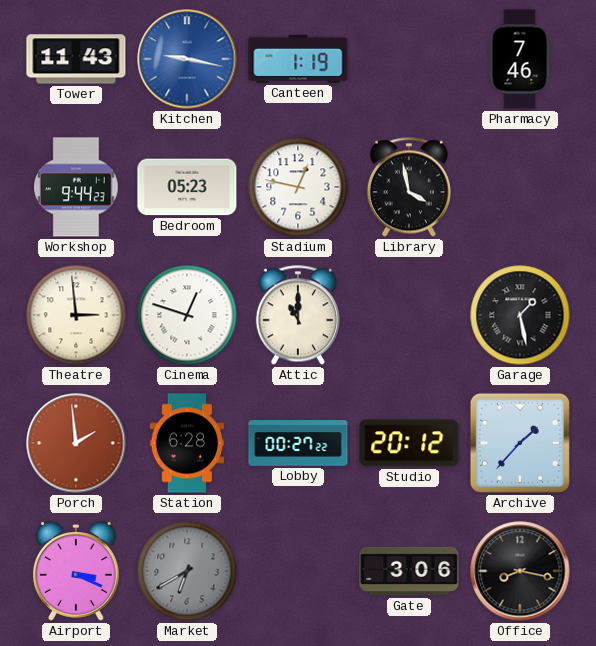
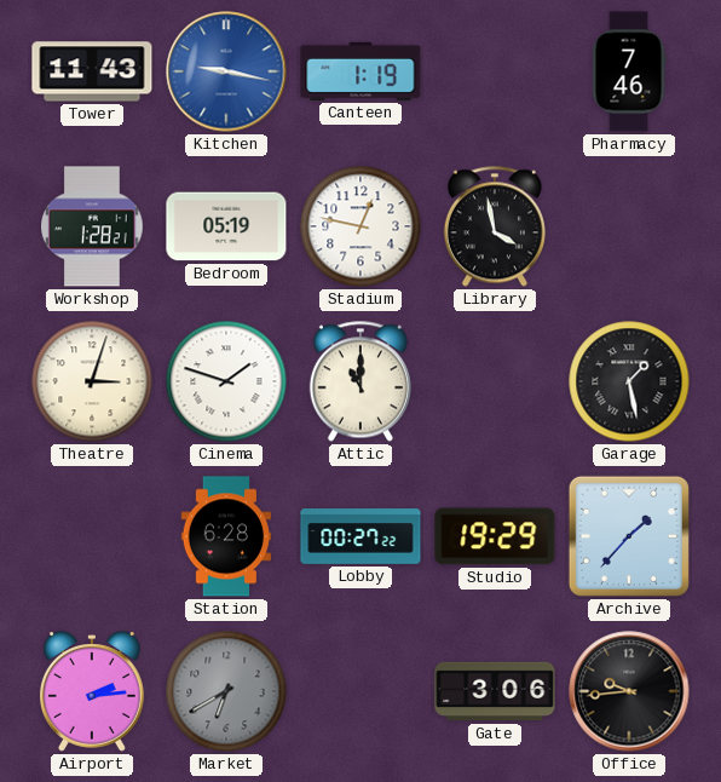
Workshop: 9:44 -> 1:28 (92, 226)
Bedroom: 05:23 -> 05:19 (226, 226)
Theatre: 2:59 -> 3:03 (92, 381)
Cinema: 12:48 -> 1:48 (226, 381)
Porch: 1:59 -> none (76, 443)
Studio: 20:12 -> 19:29 (495, 536)
Airport: 3:19 -> 2:14 (92, 691)
Office: 8:17 -> 9:44 (629, 691)
